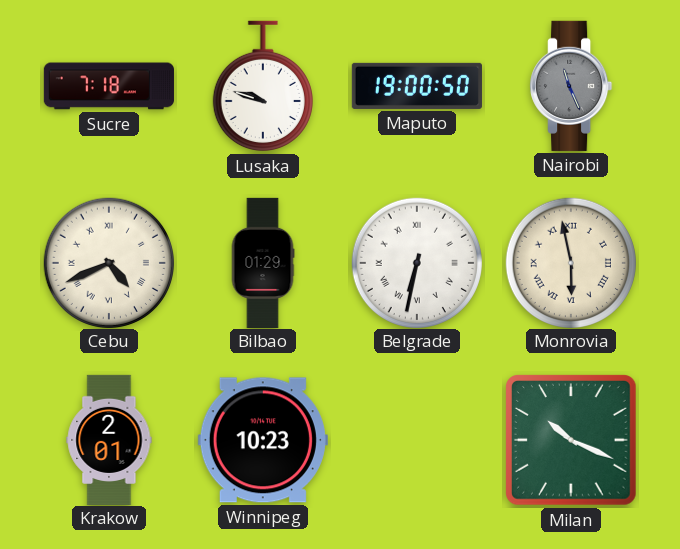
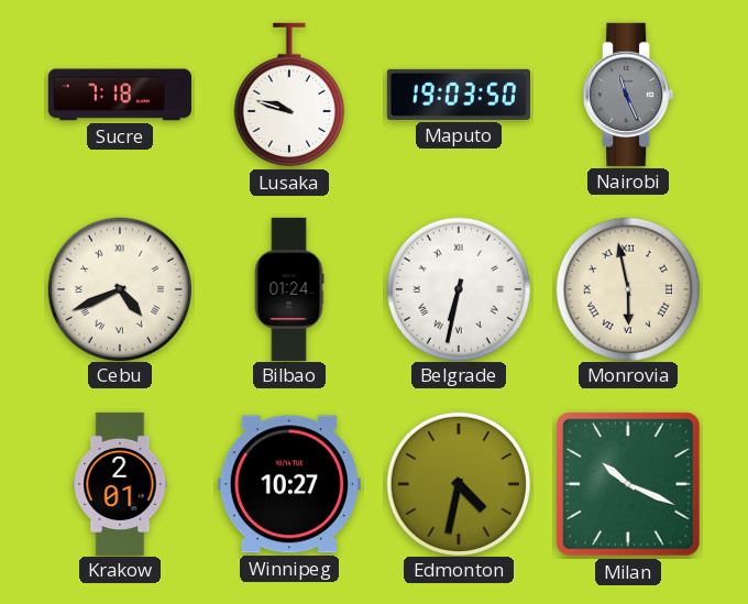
Maputo: 19:00 -> 19:03 (459, 95)
Bilbao: 01:29 -> 01:24 (289, 288)
Winnipeg: 10:23 -> 10:27 (289, 484)
Edmonton: none -> 4:32 (458, 483)
